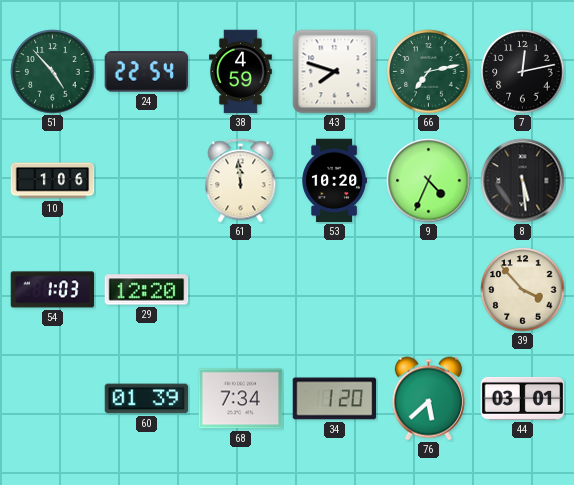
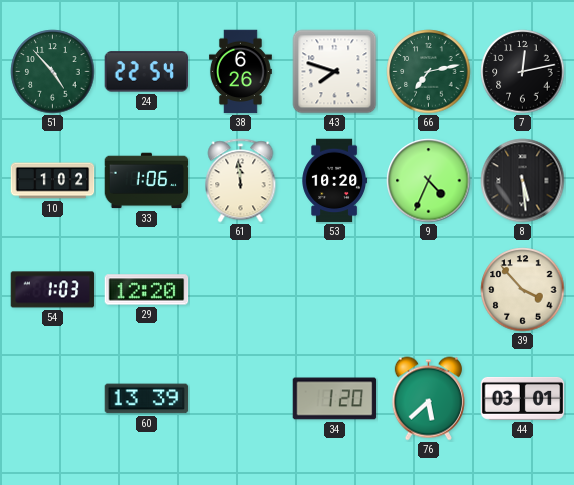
38: 4:59 -> 6:26 (240, 72)
10: 1:06 -> 1:02 (53, 181)
33: none -> 1:06 (147, 181)
60: 01:39 -> 13:39 (147, 399)
68: 7:34 -> none (241, 399)
